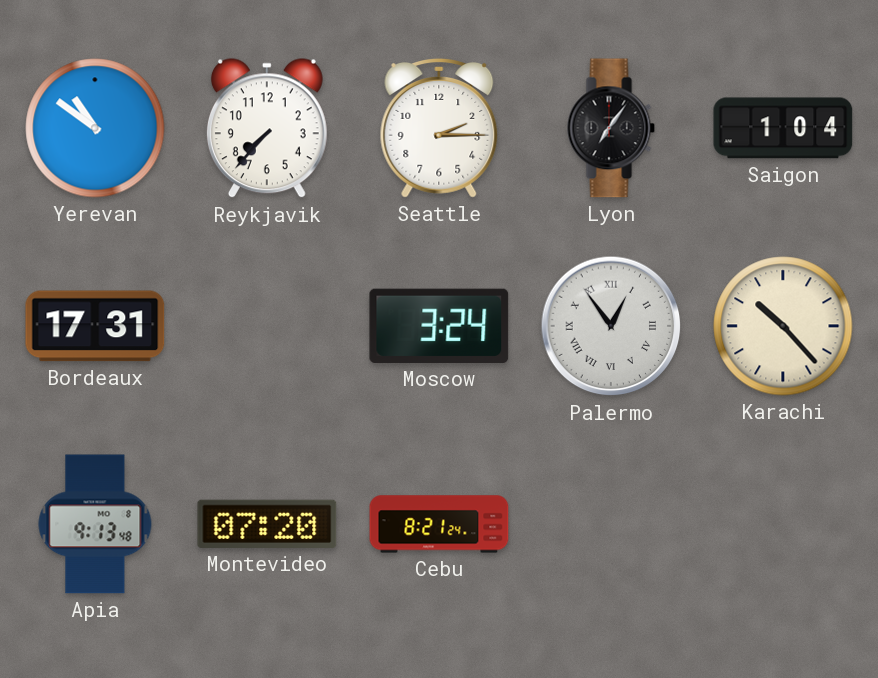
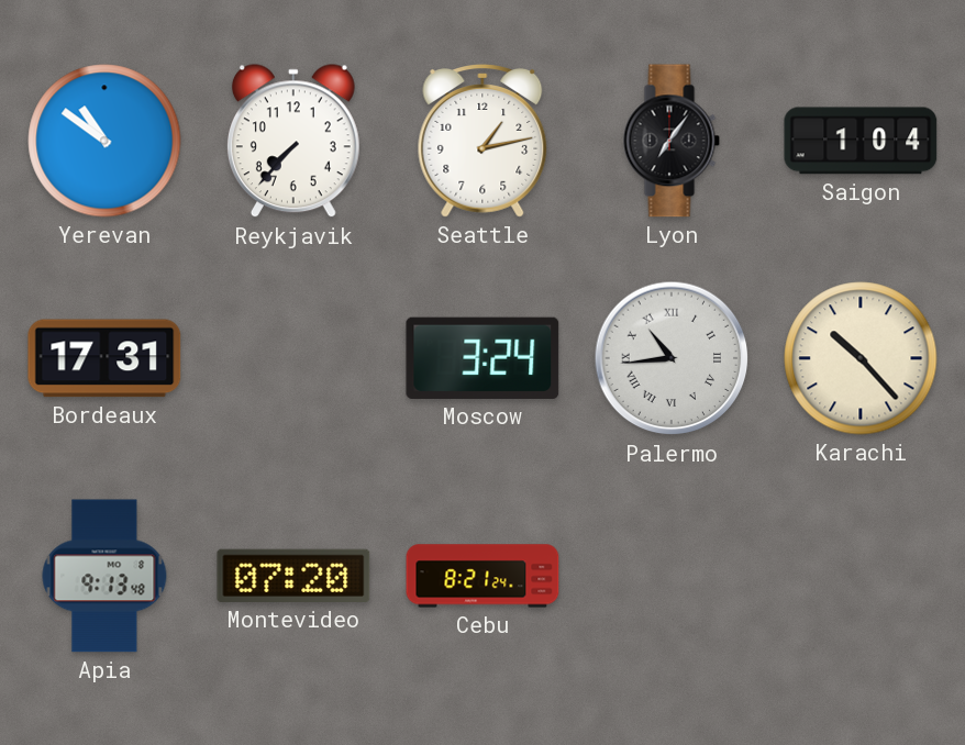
Seattle: 2:15 -> 1:13 (482, 142)
Palermo: 12:54 -> 10:44 (672, 358)
